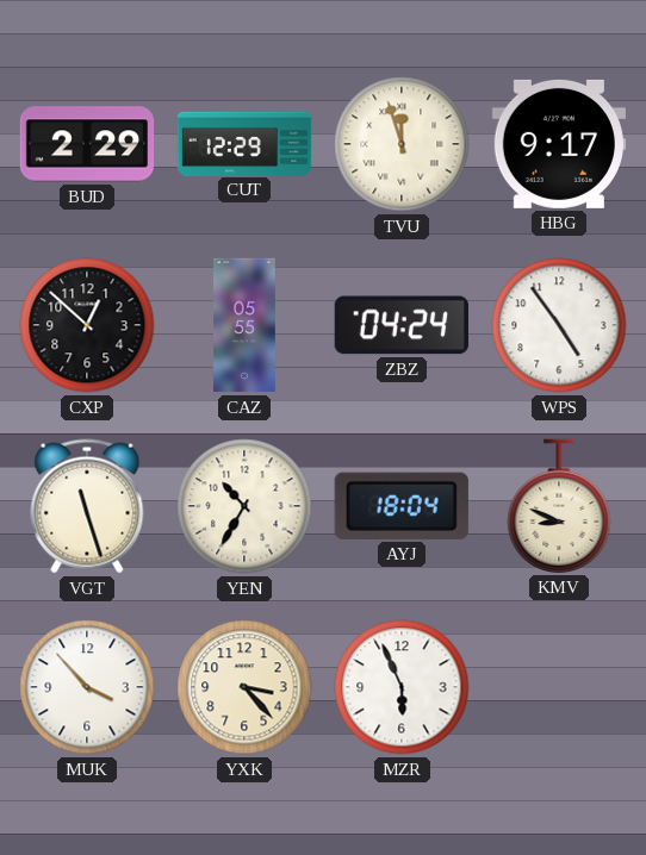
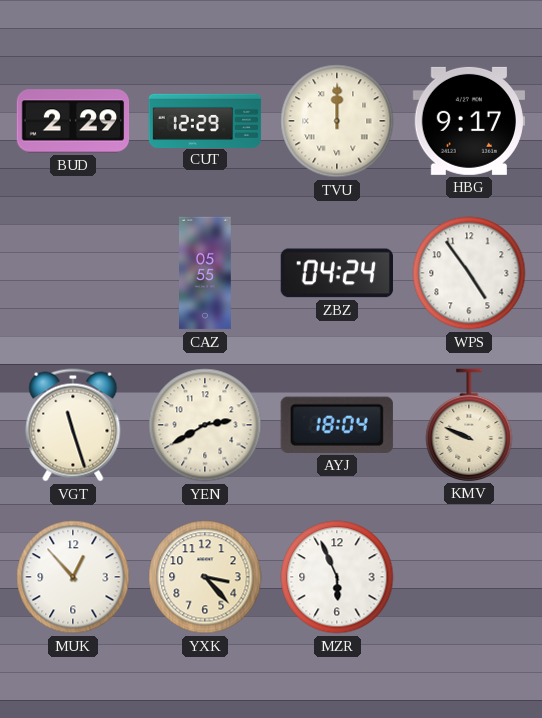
TVU: 11:57 -> 12:00 (337, 121)
CXP: 12:52 -> none (87, 325)
YEN: 10:35 -> 2:40 (205, 425)
KMV: 8:49 -> 9:49 (469, 425)
MUK: 3:53 -> 12:53 (73, 577)
